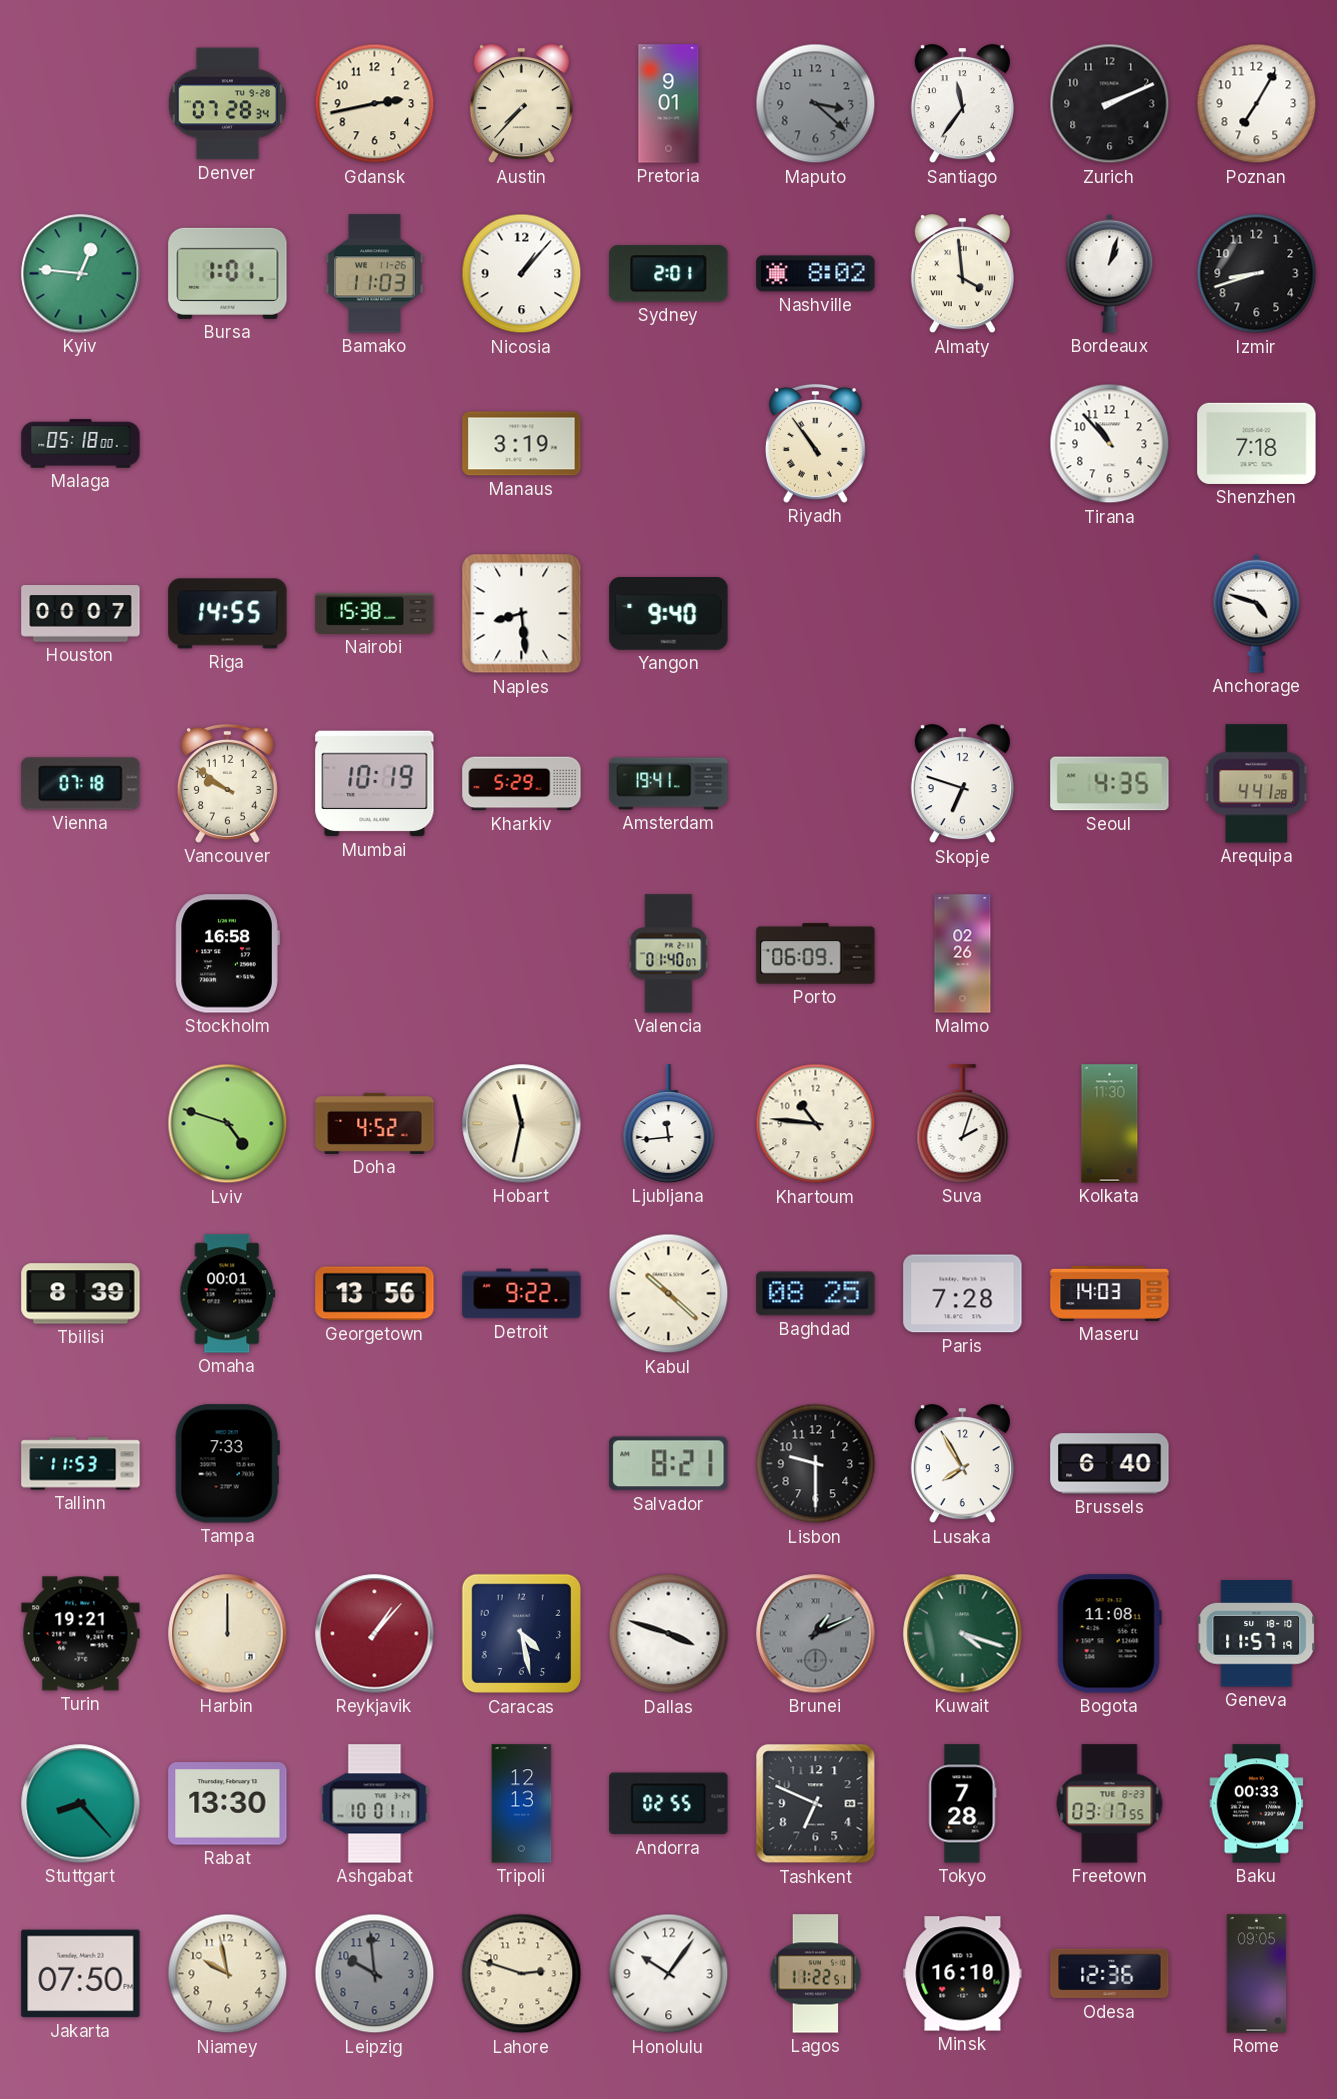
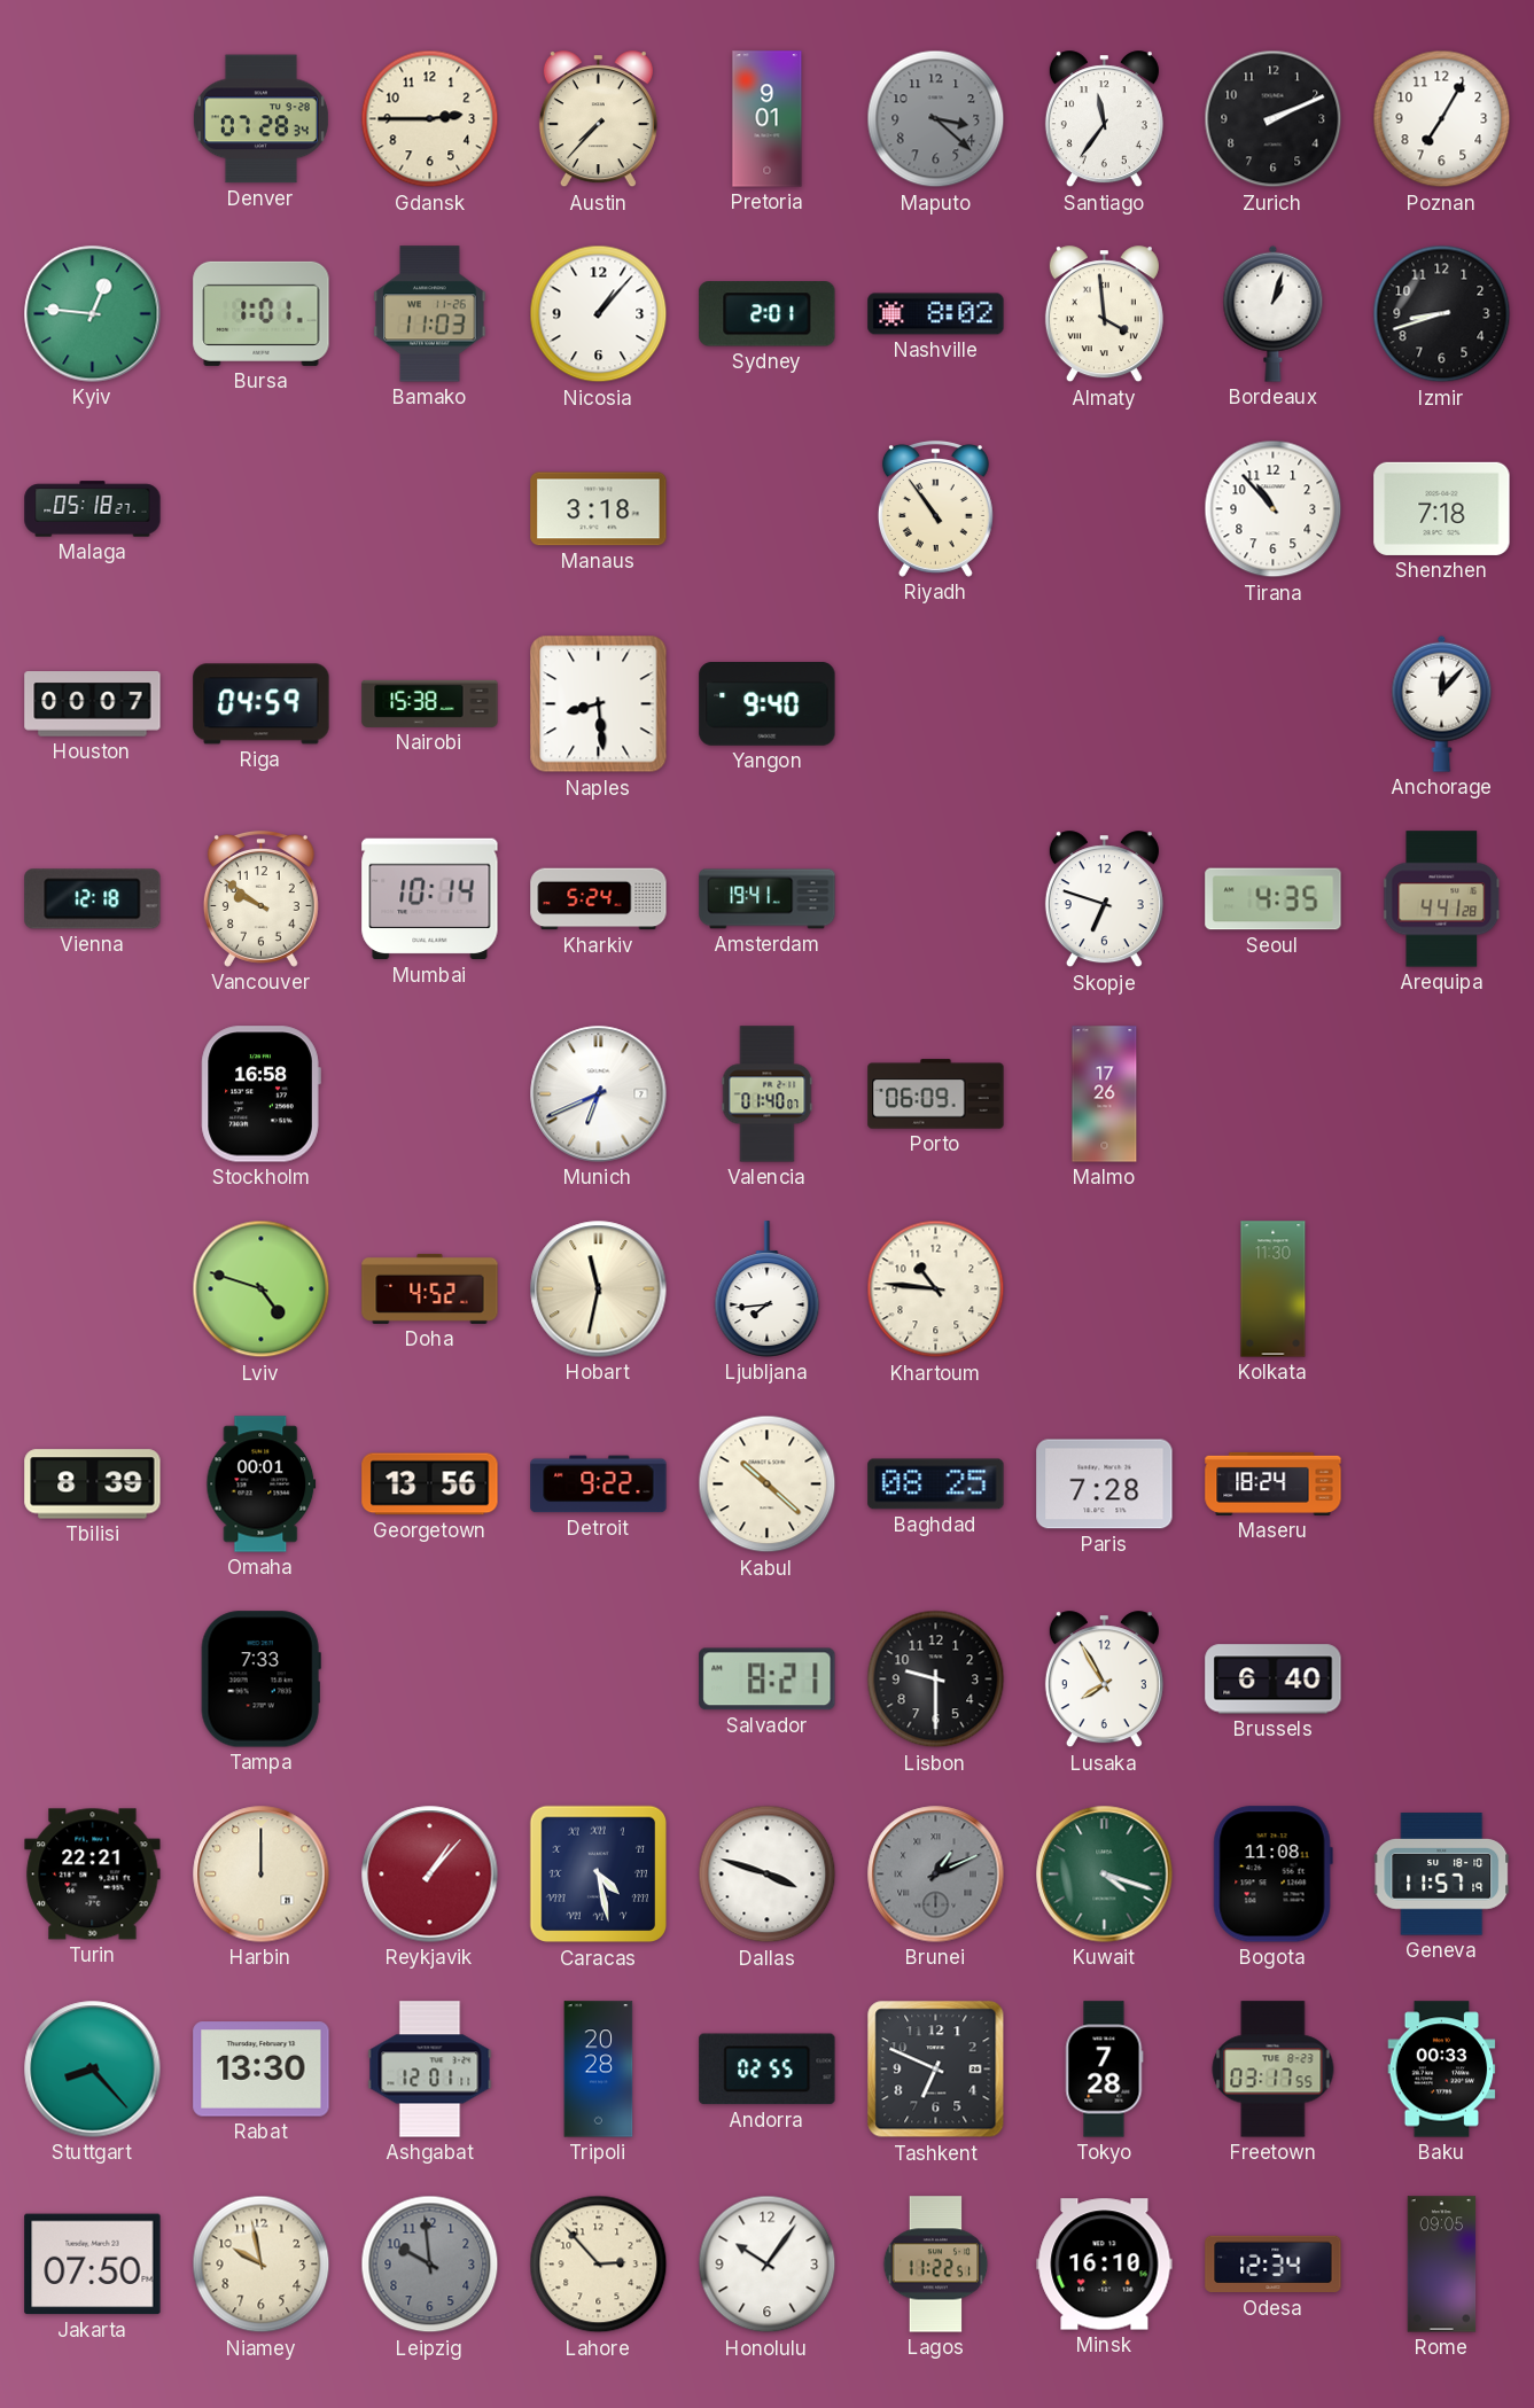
Gdansk: 2:43 -> 2:45 (430, 119)
Malaga: 05:18:00 -> 05:18:27 (93, 509)
Manaus: 3:19 -> 3:18 (599, 509)
Riga: 14:55 -> 04:59 (262, 704)
Anchorage: 4:48 -> 12:07 (1442, 703)
Vienna: 07:18 -> 12:18 (93, 899)
Mumbai: 10:19 -> 10:14 (430, 899)
Kharkiv: 5:29 -> 5:24 (599, 899)
Munich: none -> 6:41 (599, 1094)
Malmo: 02:26 -> 17:26 (1105, 1094)
Ljubljana: 11:44 -> 7:44 (768, 1289)
Suva: 2:03 -> none (963, 1124)
Maseru: 14:03 -> 18:24 (1274, 1483)
Tallinn: 11:53 -> none (81, 1464)
Turin: 19:21 -> 22:21 (93, 1875)
Caracas numerals: Arabic -> Roman (599, 1875)
Ashgabat: 10:01 -> 12:01 (430, 2070)
Tripoli: 12:13 -> 20:28 (599, 2070)
Lahore: 2:48 -> 2:53 (599, 2265)
Odesa: 12:36 -> 12:34 (1274, 2265)
